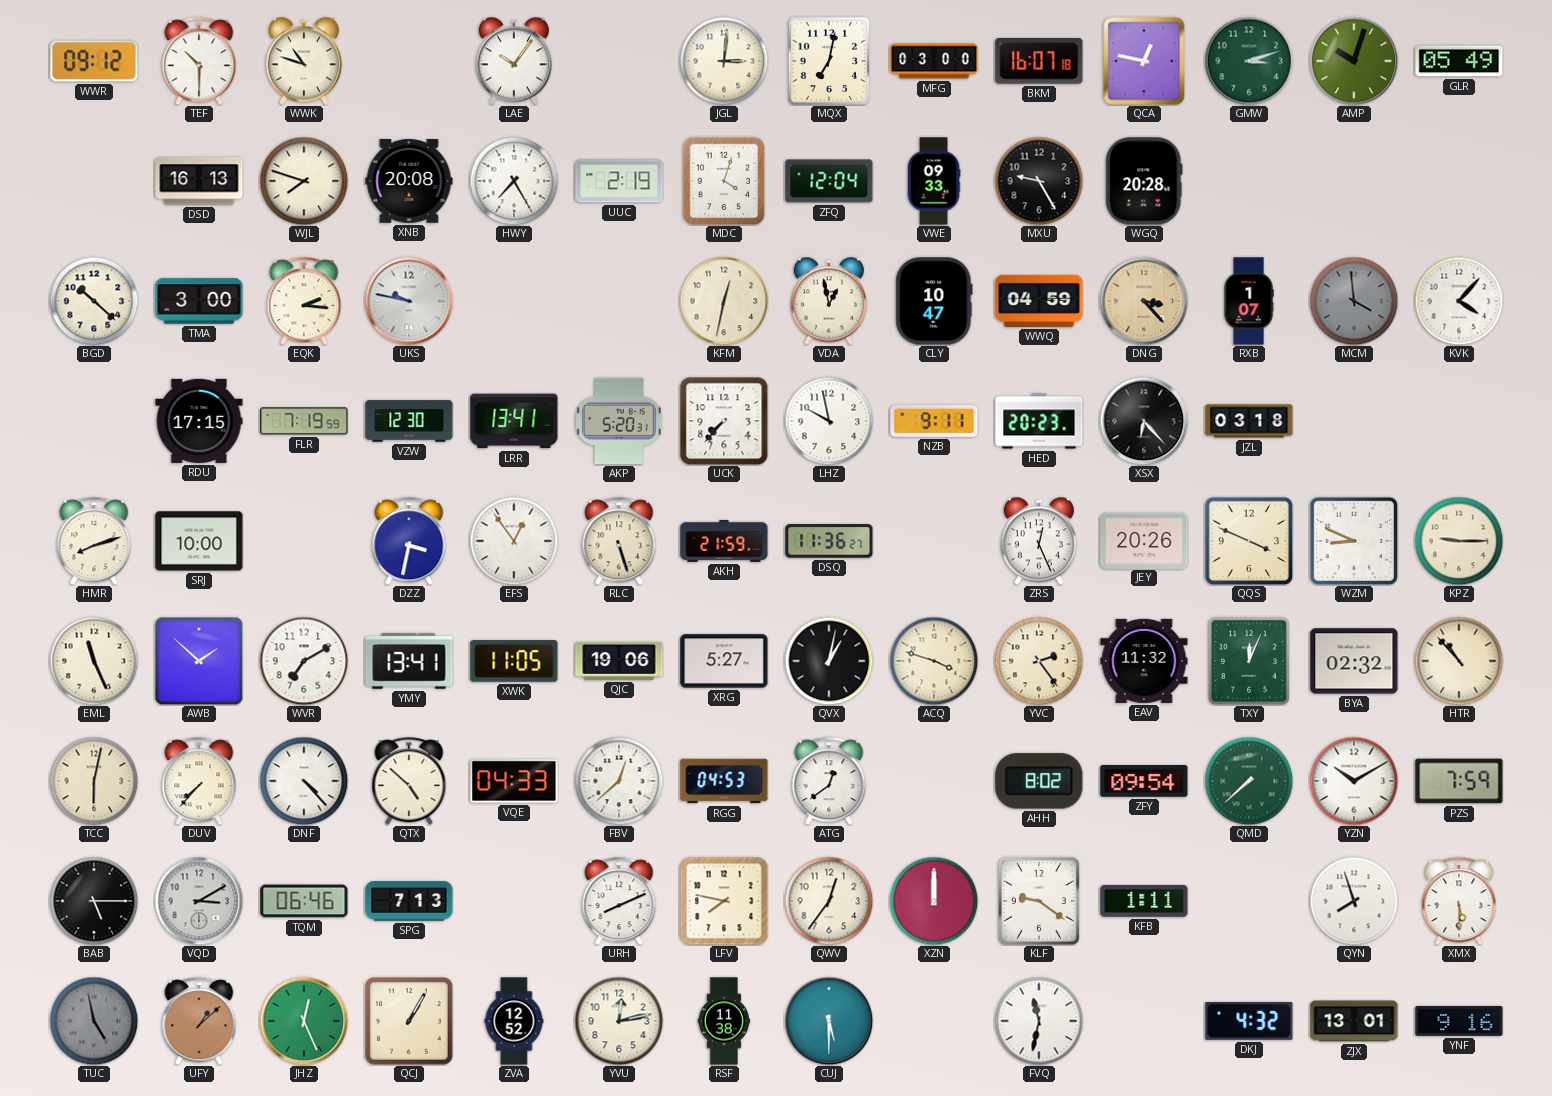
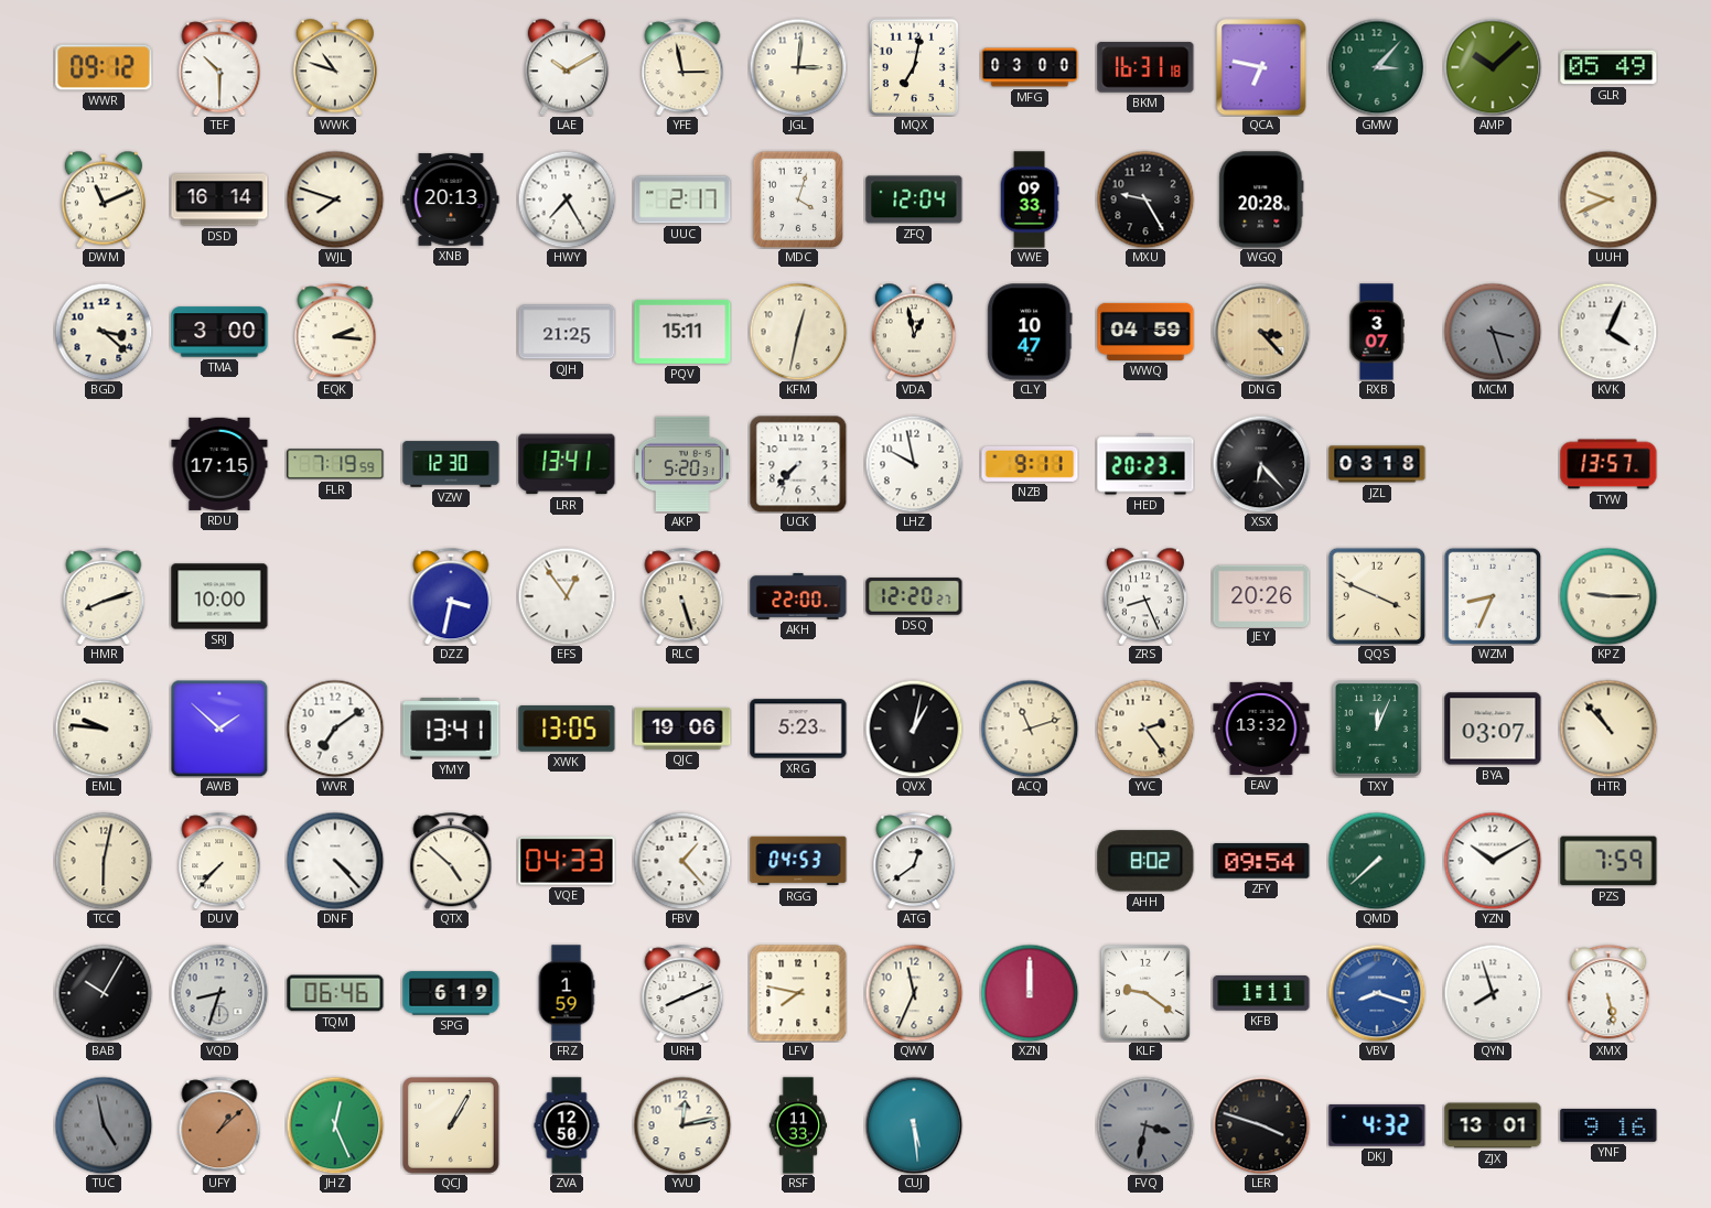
LAE: 10:06 -> 10:10 (567, 67)
YFE: none -> 2:58 (682, 67)
BKM: 16:07 -> 16:31 (1145, 67)
QCA: 12:47 -> 6:47 (1261, 67)
GMW: 3:12 -> 3:07 (1377, 67)
AMP: 10:03 -> 10:08 (1493, 67)
DWM: none -> 11:11 (104, 199)
DSD: 16:13 -> 16:14 (219, 199)
XNB: 20:08 -> 20:13 (451, 199)
UUC: 2:19 -> 2:17 (682, 199)
UUH: none -> 9:41 (1608, 199)
BGD: 10:22 -> 3:22 (104, 332)
UKS: 9:47 -> none (409, 301)
QJH: none -> 21:25 (567, 332)
PQV: none -> 15:11 (682, 332)
RXB: 1:07 -> 3:07 (1377, 332)
MCM: 3:59 -> 3:27 (1493, 332)
KVK: 4:07 -> 4:04 (1608, 332)
TYW: none -> 13:57 (1608, 464)
AKH: 21:59 -> 22:00 (798, 596)
DSQ: 11:36 -> 12:20 (914, 596)
ZRS: 12:26 -> 8:26 (1145, 596)
WZM: 8:49 -> 8:34 (1492, 595)
EML: 11:26 -> 9:46 (104, 729)
WVR: 7:10 -> 7:09 (335, 729)
XWK: 11:05 -> 13:05 (567, 729)
XRG: 5:27 -> 5:23 (798, 729)
ACQ: 3:48 -> 11:12 (1030, 729)
EAV: 11:32 -> 13:32 (1261, 729)
BYA: 02:32 -> 03:07 (1493, 729)
FBV: 12:38 -> 1:23 (682, 861)
BAB: 5:15 -> 10:05 (104, 993)
VQD: 3:10 -> 8:33 (219, 993)
SPG: 7:13 -> 6:19 (451, 993)
FRZ: none -> 1:59 (567, 993)
QWV: 12:36 -> 11:34 (914, 993)
VBV: none -> 8:18 (1377, 993)
XMX: 5:30 -> 5:28 (1608, 993)
ZVA: 12:52 -> 12:50 (567, 1125)
RSF: 11:38 -> 11:33 (798, 1125)
CUJ: 5:30 -> 5:29 (914, 1125)
FVQ: 11:32 -> 3:32 (1145, 1125)
FVQ dial: white -> grey (1145, 1125)
LER: none -> 3:48 (1261, 1125)
